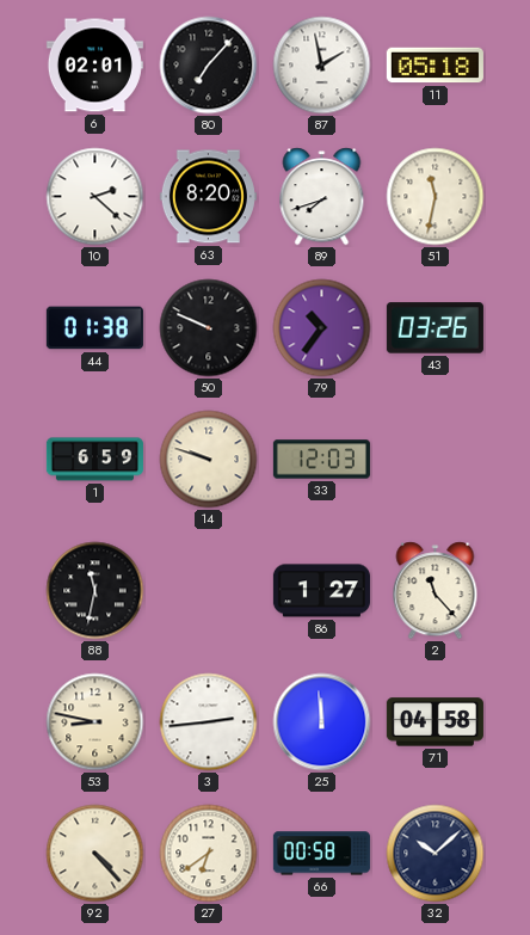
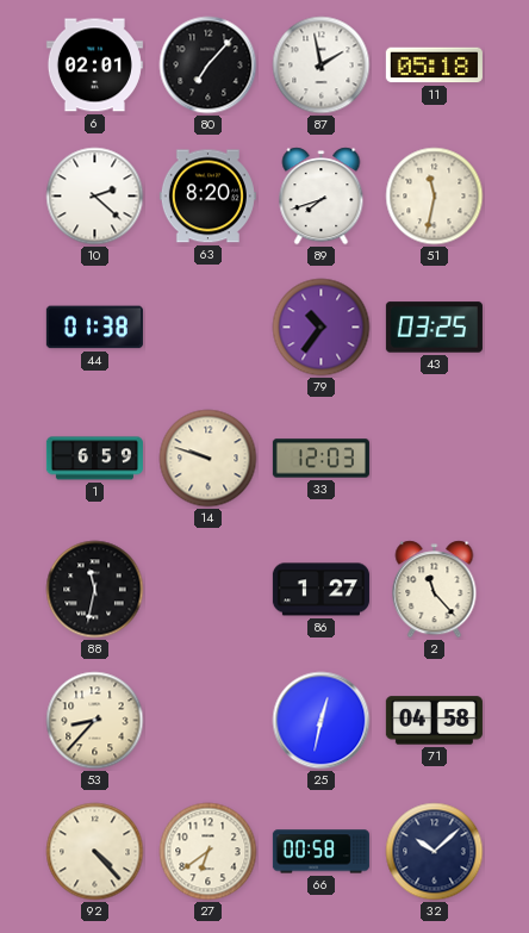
50: 9:49 -> none (209, 328)
43: 03:26 -> 03:25 (434, 328)
53: 8:47 -> 8:37 (95, 721)
3: 2:44 -> none (209, 722)
25: 11:59 -> 12:32 (322, 721)
